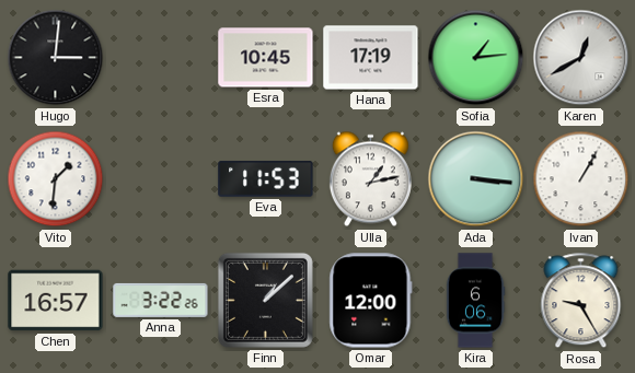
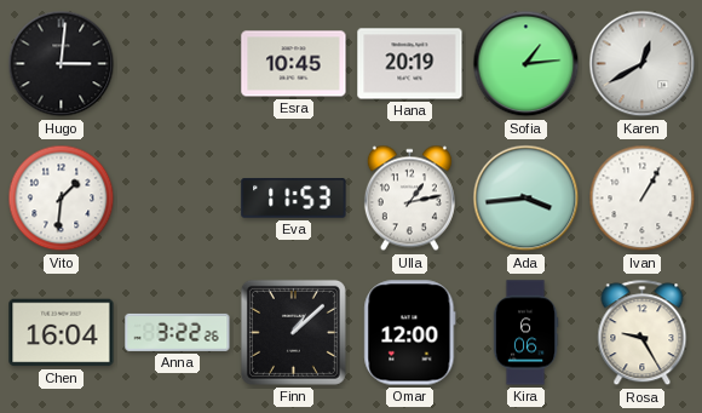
Hana: 17:19 -> 20:19 (410, 64)
Ada: 3:16 -> 3:44 (526, 199)
Chen: 16:57 -> 16:04 (62, 333)
